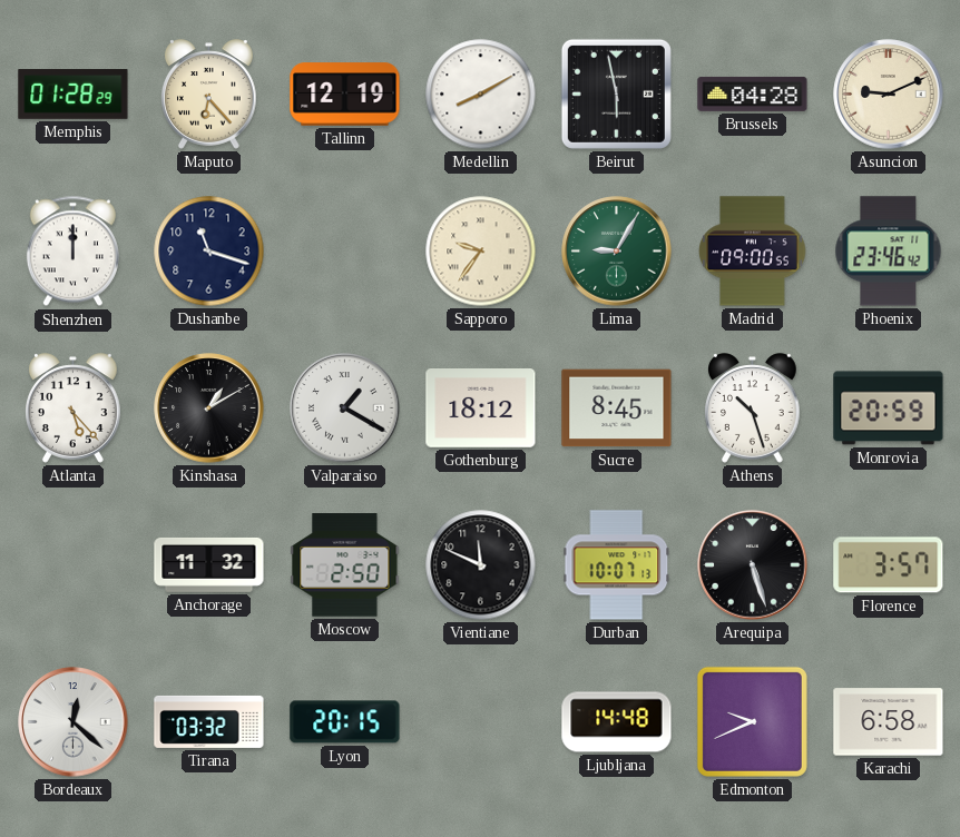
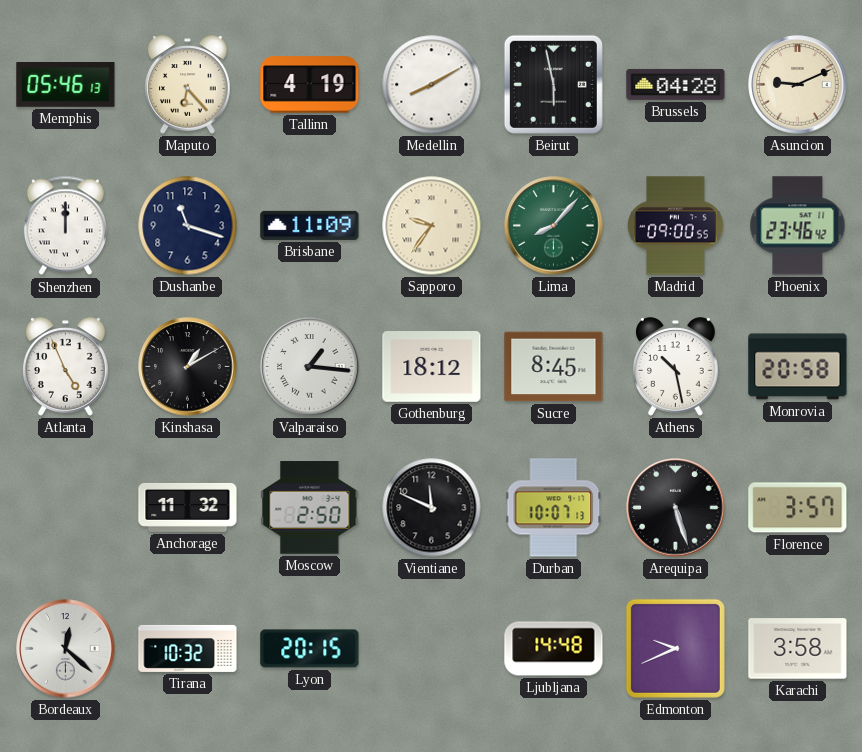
Memphis: 01:28 -> 05:46 (66, 85)
Tallinn: 12:19 -> 4:19 (310, 85)
Brisbane: none -> 11:09 (310, 225)
Lima: 9:05 -> 8:07 (554, 226)
Atlanta: 5:23 -> 4:56 (66, 367)
Valparaiso: 1:20 -> 1:16 (310, 367)
Athens: 10:27 -> 10:28 (676, 367)
Monrovia: 20:59 -> 20:58 (798, 367)
Tirana: 03:32 -> 10:32 (188, 648)
Karachi: 6:58 -> 3:58 (798, 649)
